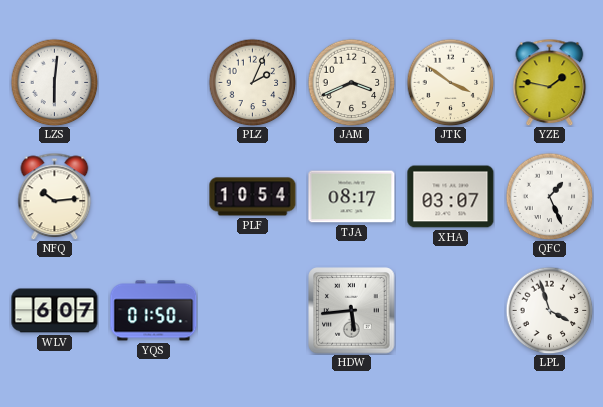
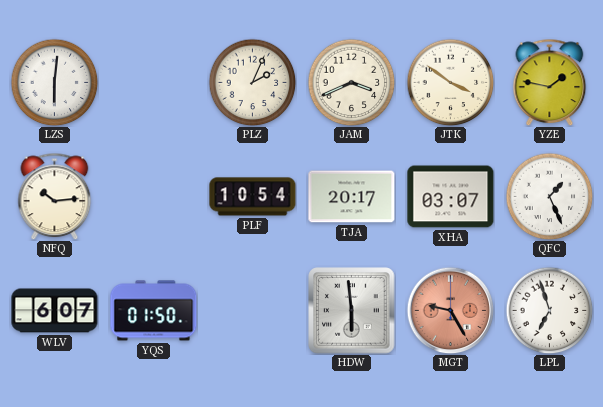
TJA: 08:17 -> 20:17 (352, 197)
HDW: 5:44 -> 5:59 (352, 311)
MGT: none -> 9:25 (450, 310)
LPL: 3:57 -> 6:57 (549, 310)
